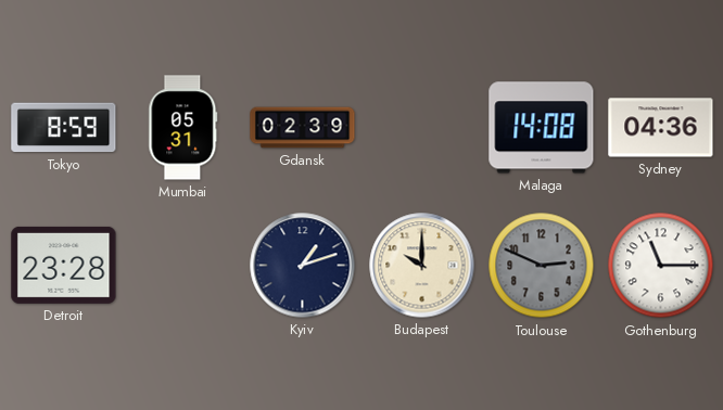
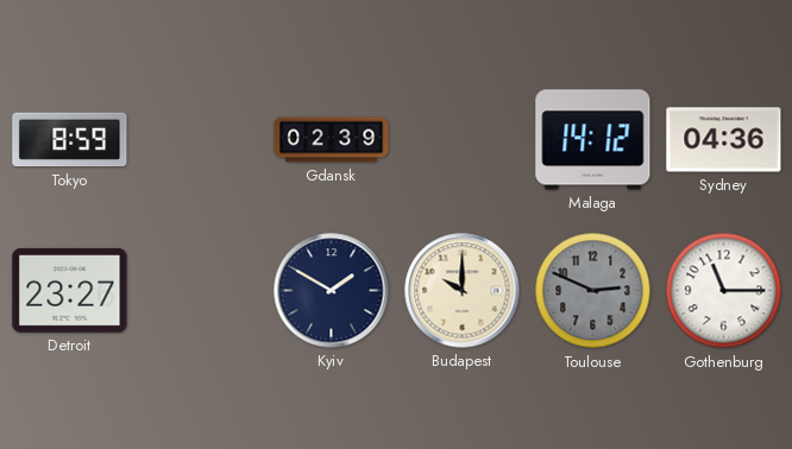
Mumbai: 05:31 -> none (183, 128)
Malaga: 14:08 -> 14:12 (593, 140)
Detroit: 23:28 -> 23:27 (70, 290)
Kyiv: 1:12 -> 1:50 (332, 291)
